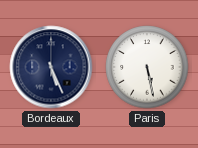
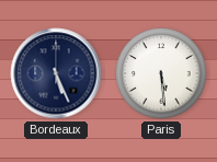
Paris: 5:28 -> 5:29 (161, 73)
